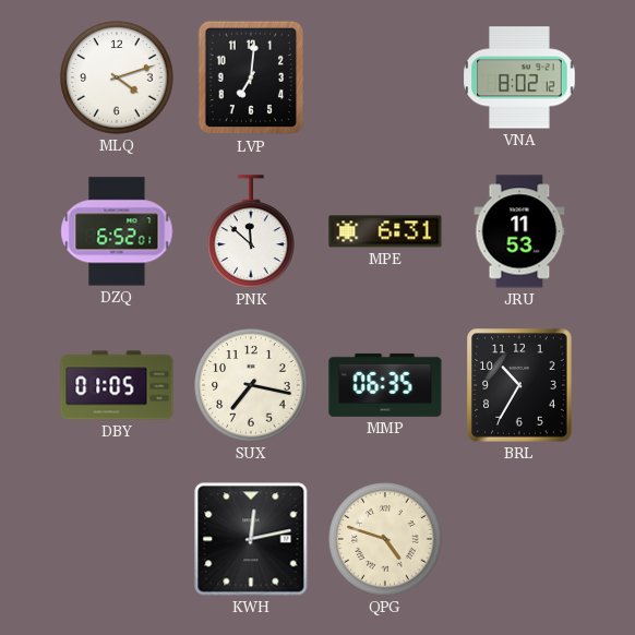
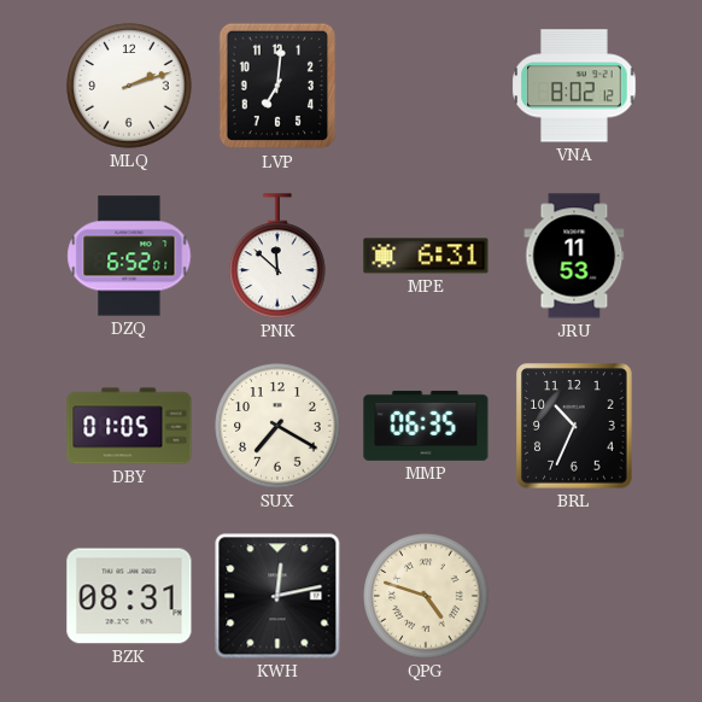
MLQ: 4:12 -> 2:12 (129, 86)
SUX: 7:17 -> 7:20 (277, 426)
BRL: 10:35 -> 10:34 (574, 426)
BZK: none -> 08:31 (129, 596)
